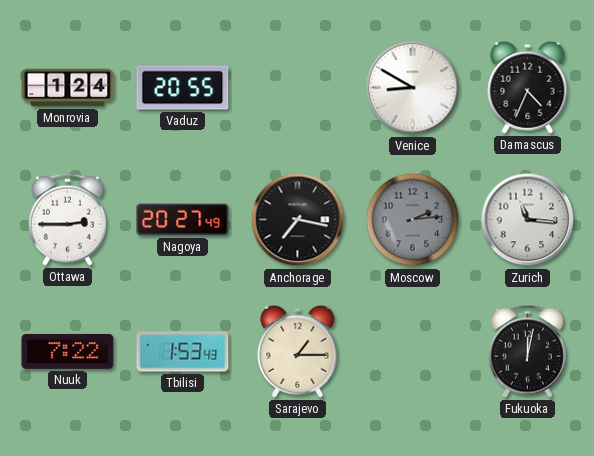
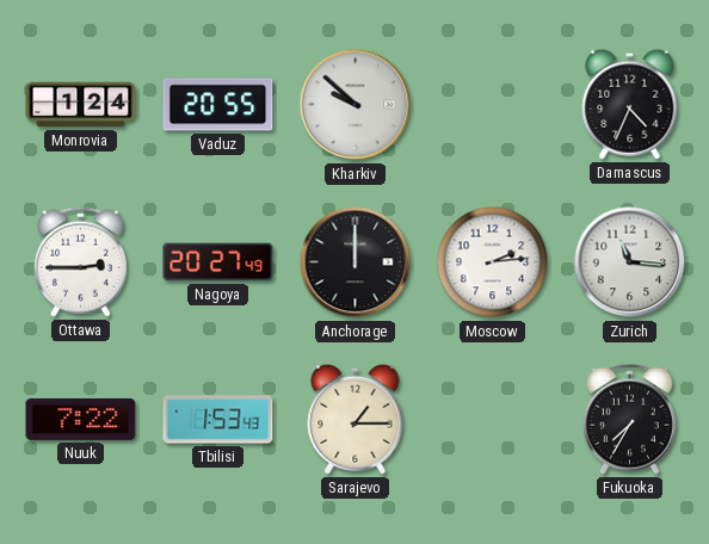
Kharkiv: none -> 9:52 (356, 105)
Venice: 8:50 -> none (413, 88)
Anchorage: 7:17 -> 12:00 (356, 262)
Moscow dial: grey -> white (493, 262)
Fukuoka: 12:02 -> 7:35 (629, 419)
